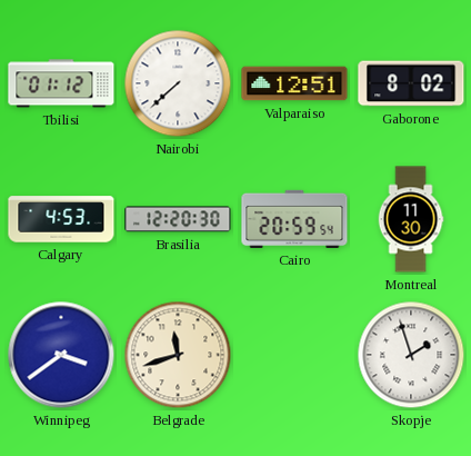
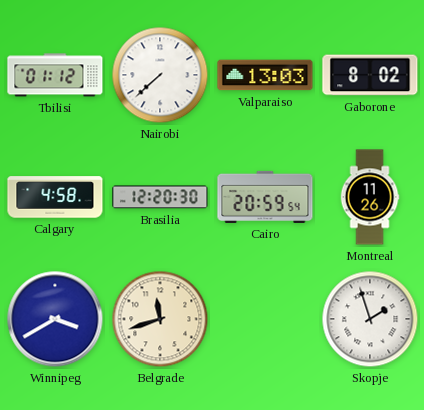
Valparaiso: 12:51 -> 13:03 (265, 75)
Calgary: 4:53 -> 4:58 (55, 197)
Montreal: 11:30 -> 11:26 (370, 197)
Winnipeg: 3:39 -> 3:40 (55, 319)
